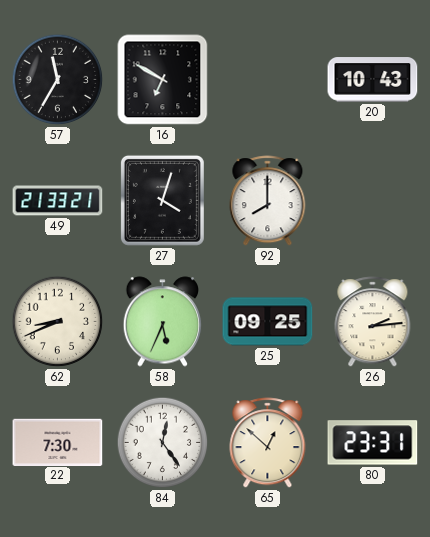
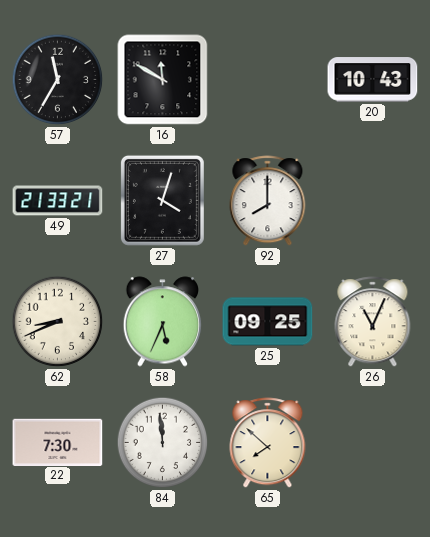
16: 6:50 -> 11:50 (163, 80)
26: 2:14 -> 11:04 (373, 322)
84: 12:24 -> 11:59 (163, 443)
65: 12:52 -> 7:52 (268, 443)
80: 23:31 -> none (373, 443)
